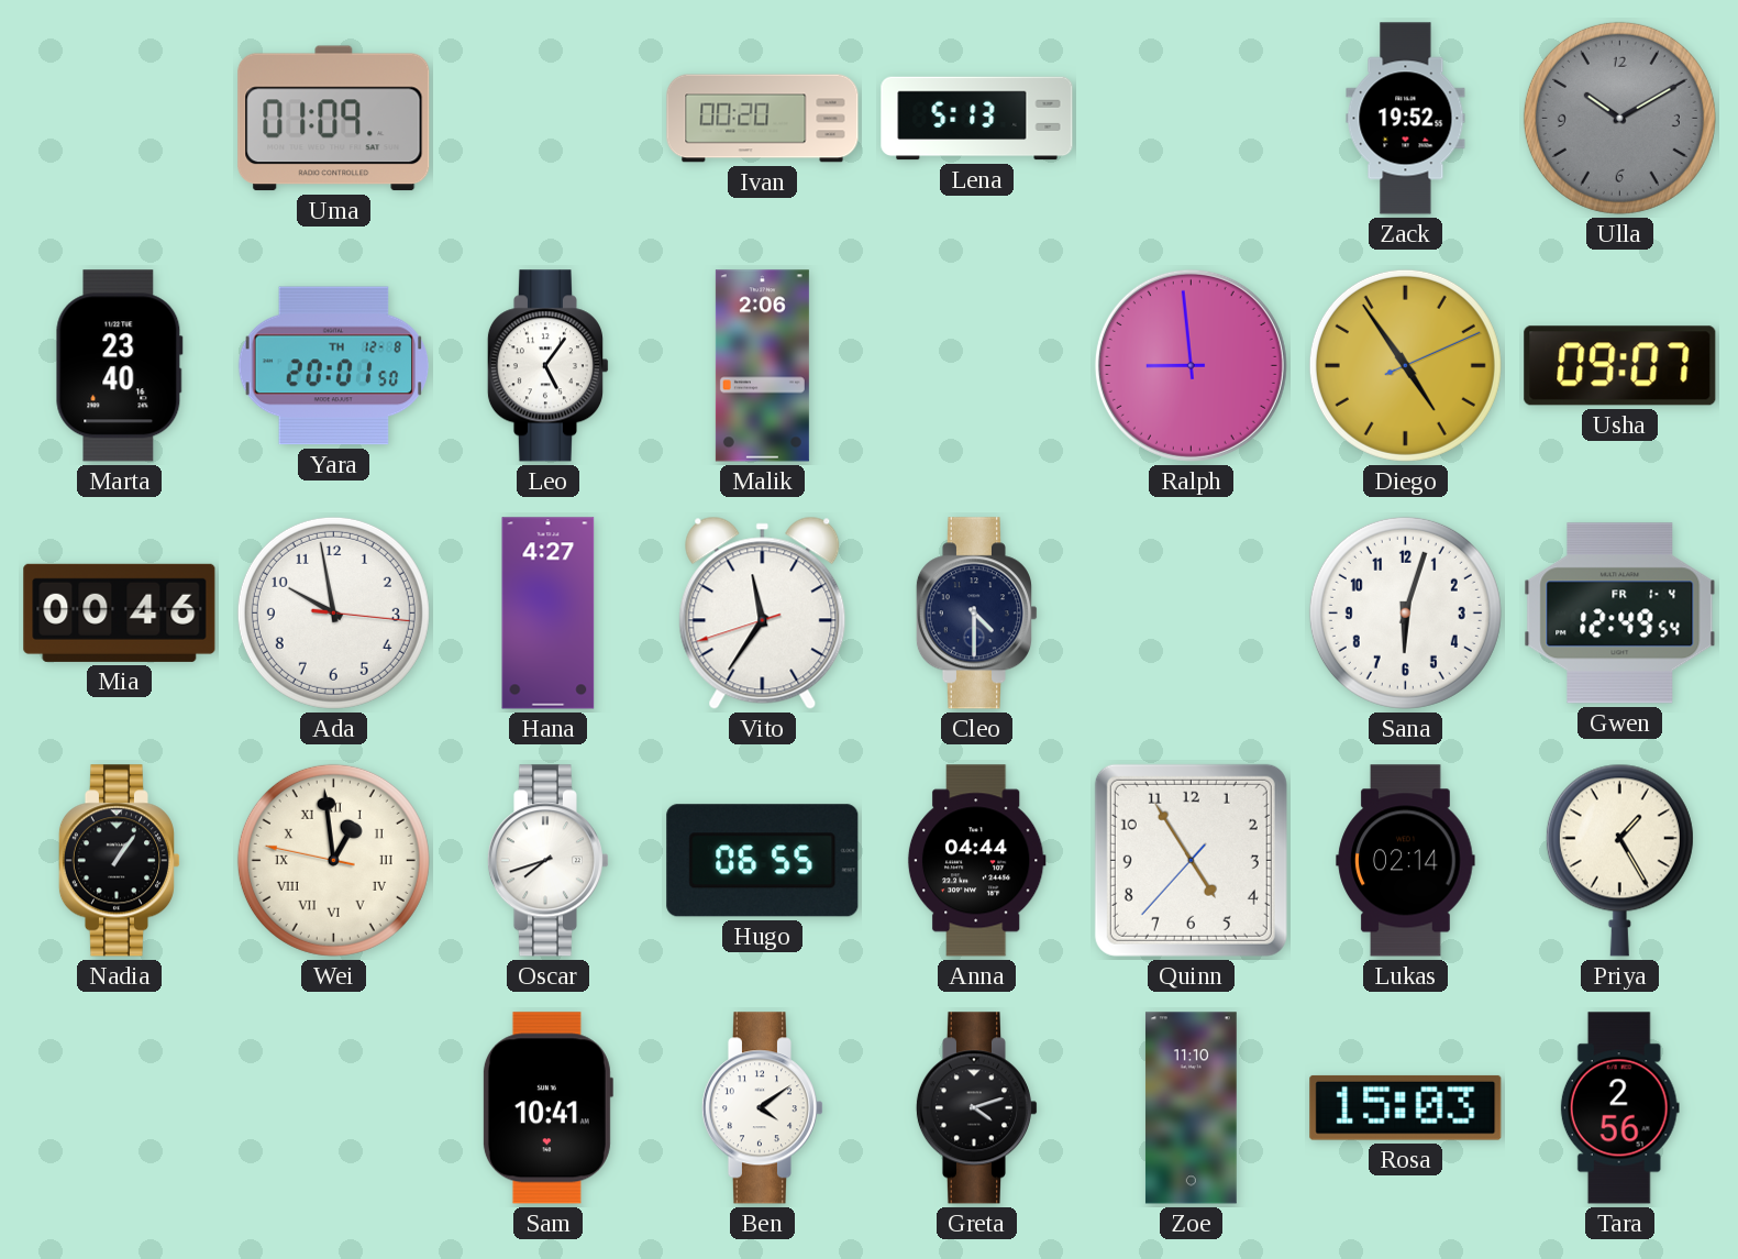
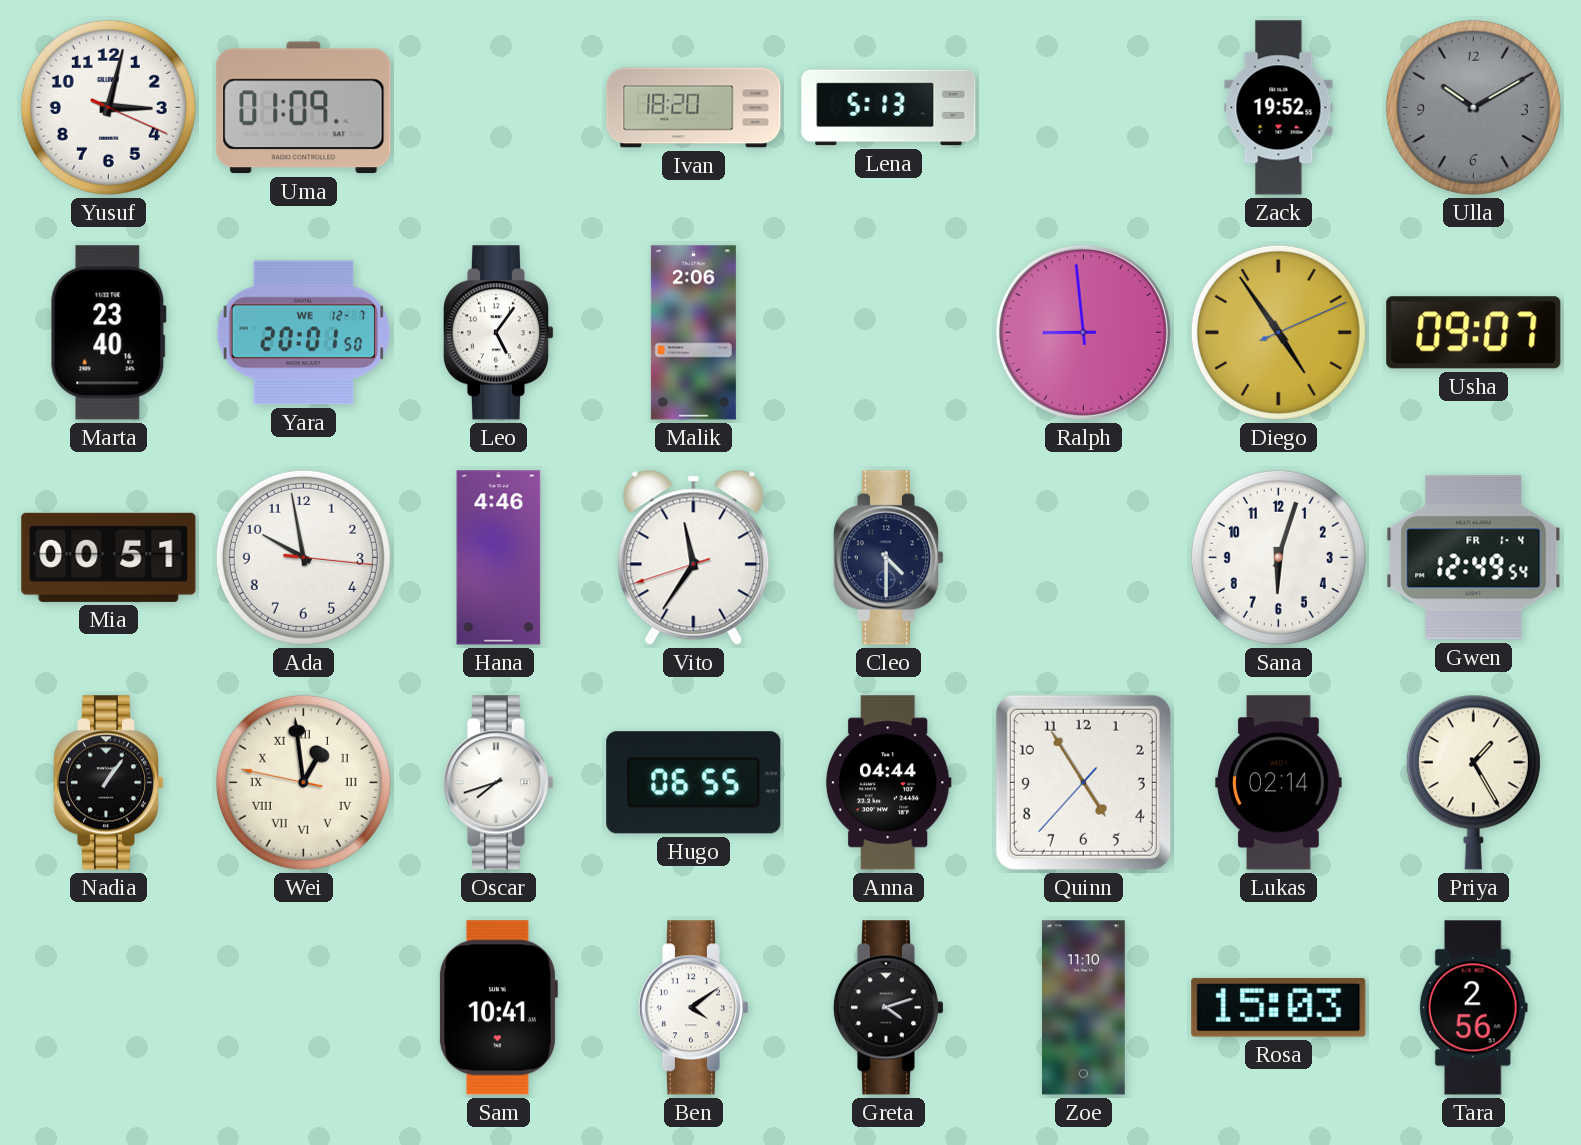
Yusuf: none -> 3:02 (108, 107)
Ivan: 00:20 -> 18:20 (694, 108)
Yara date: TH 12-8 -> WE 12-7 (304, 333)
Mia: 00:46 -> 00:51 (109, 557)
Hana: 4:27 -> 4:46 (499, 558)
